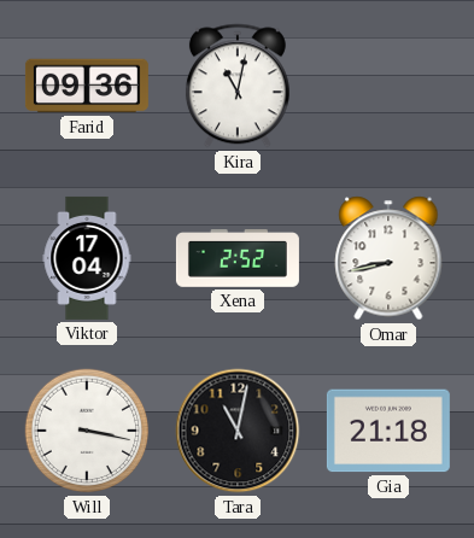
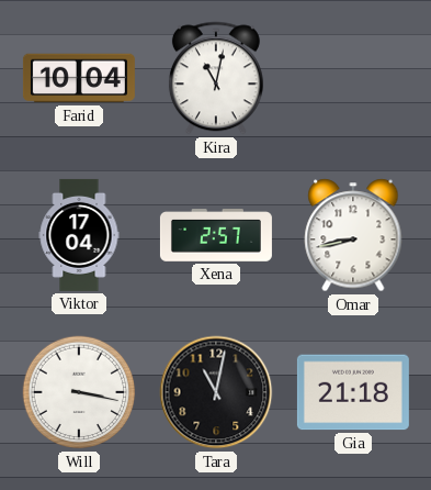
Farid: 09:36 -> 10:04 (79, 78)
Xena: 2:52 -> 2:57 (216, 236)
